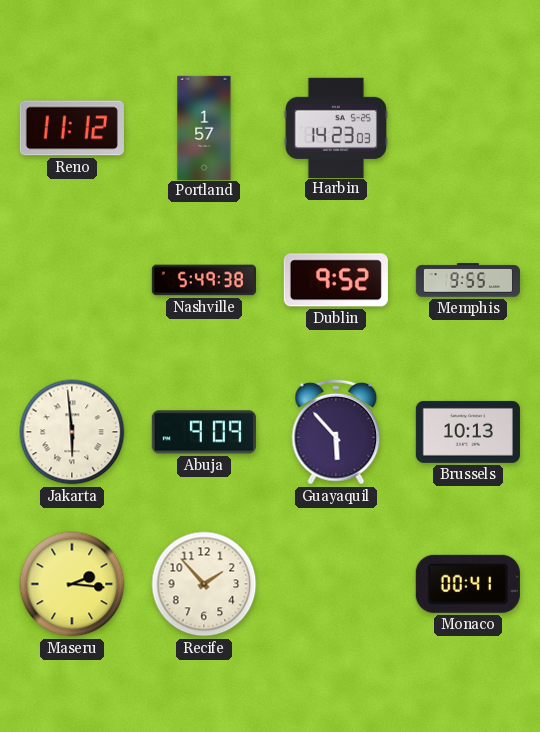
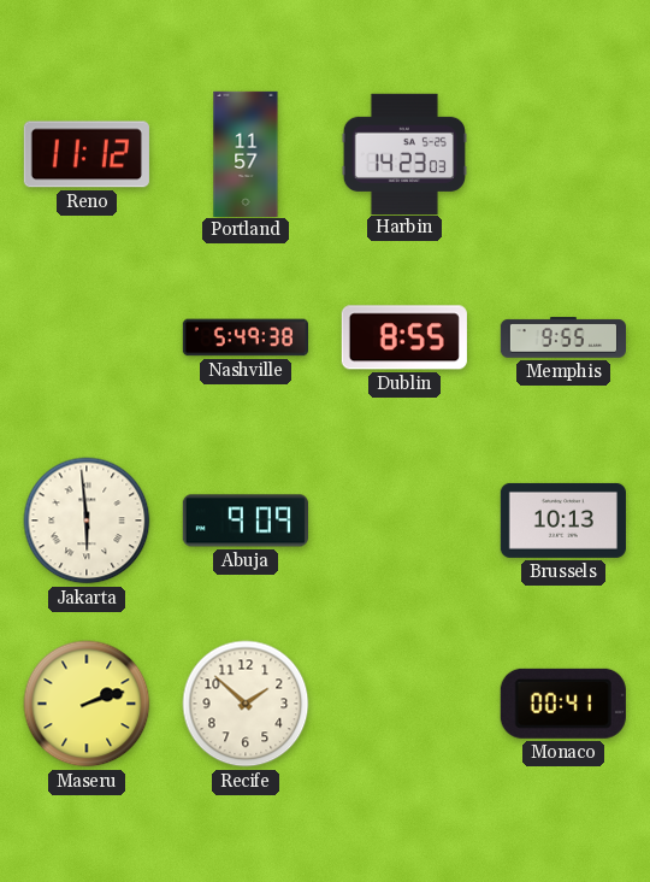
Portland: 1:57 -> 11:57 (246, 153)
Dublin: 9:52 -> 8:55 (404, 337)
Guayaquil: 5:53 -> none (336, 432)
Maseru: 2:16 -> 2:12 (87, 704)
Recife: 1:53 -> 1:52 (246, 704)
